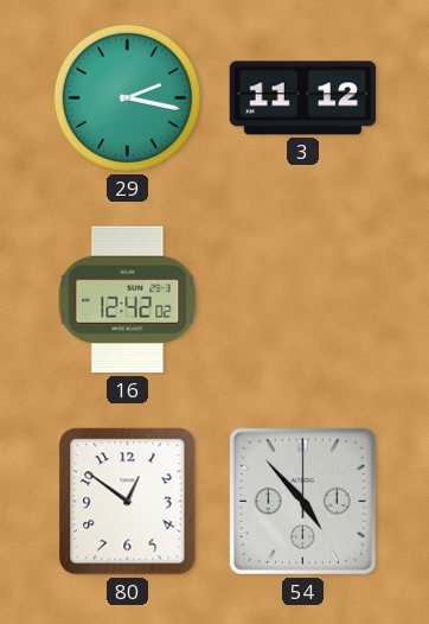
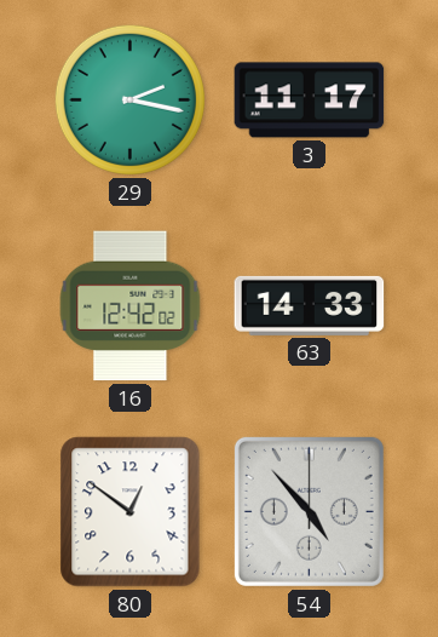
3: 11:12 -> 11:17 (310, 101)
63: none -> 14:33 (310, 305)
